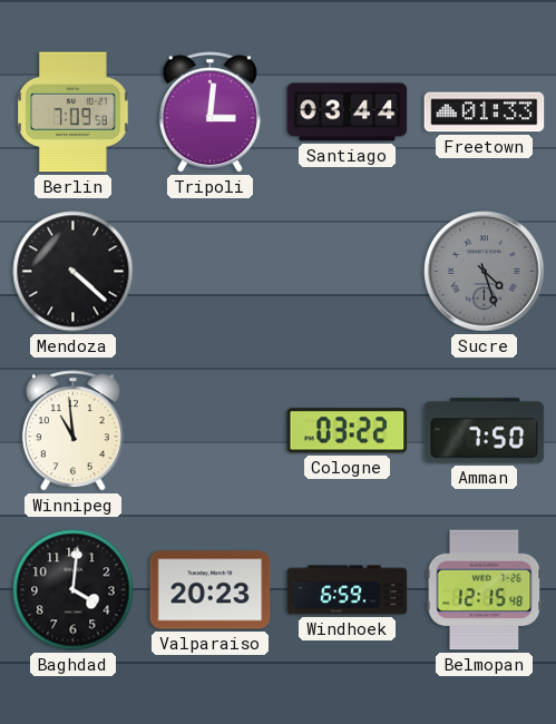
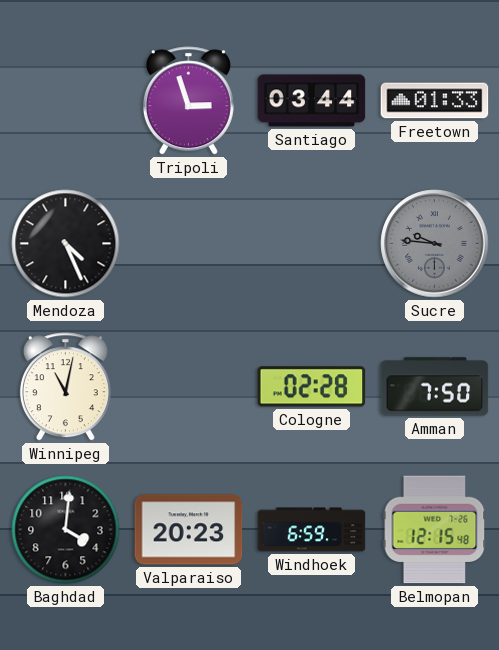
Berlin: 7:09 -> none (74, 112)
Tripoli: 3:01 -> 2:57 (188, 101)
Mendoza: 4:22 -> 4:26 (66, 244)
Sucre: 4:27 -> 9:46 (435, 244)
Winnipeg: 10:59 -> 11:02 (65, 387)
Cologne: 03:22 -> 02:28 (312, 387)
